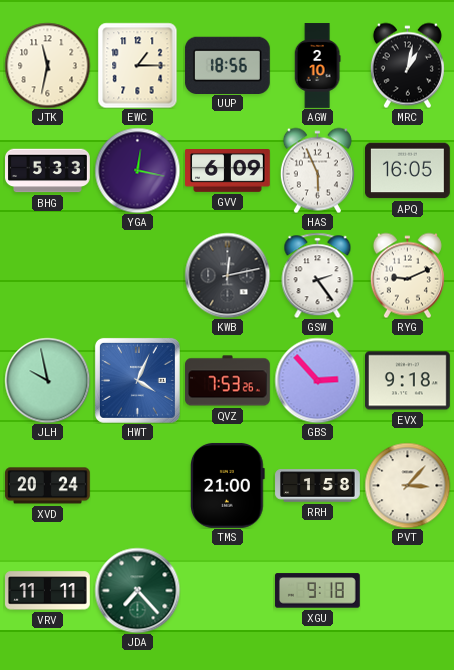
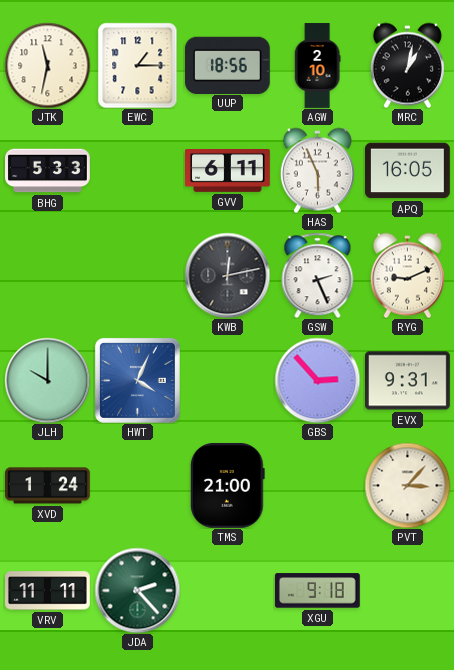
YGA: 12:17 -> none (137, 170)
GVV: 6:09 -> 6:11 (228, 171)
GSW: 2:24 -> 2:26 (318, 275)
JLH: 9:58 -> 10:00 (47, 380)
QVZ: 7:53 -> none (228, 381)
EVX: 9:18 -> 9:31 (408, 381)
XVD: 20:24 -> 1:24 (48, 486)
RRH: 1:58 -> none (318, 486)
JDA: 7:23 -> 2:23 (137, 590)
